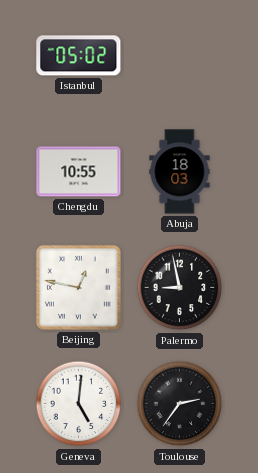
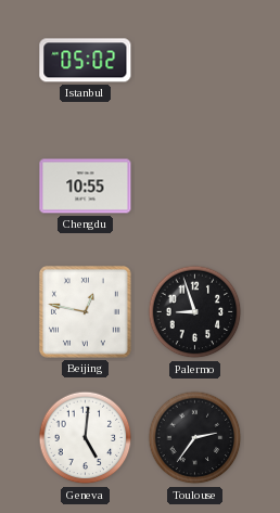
Abuja: 18:03 -> none (180, 172)
Palermo: 8:58 -> 8:57 (195, 312)
